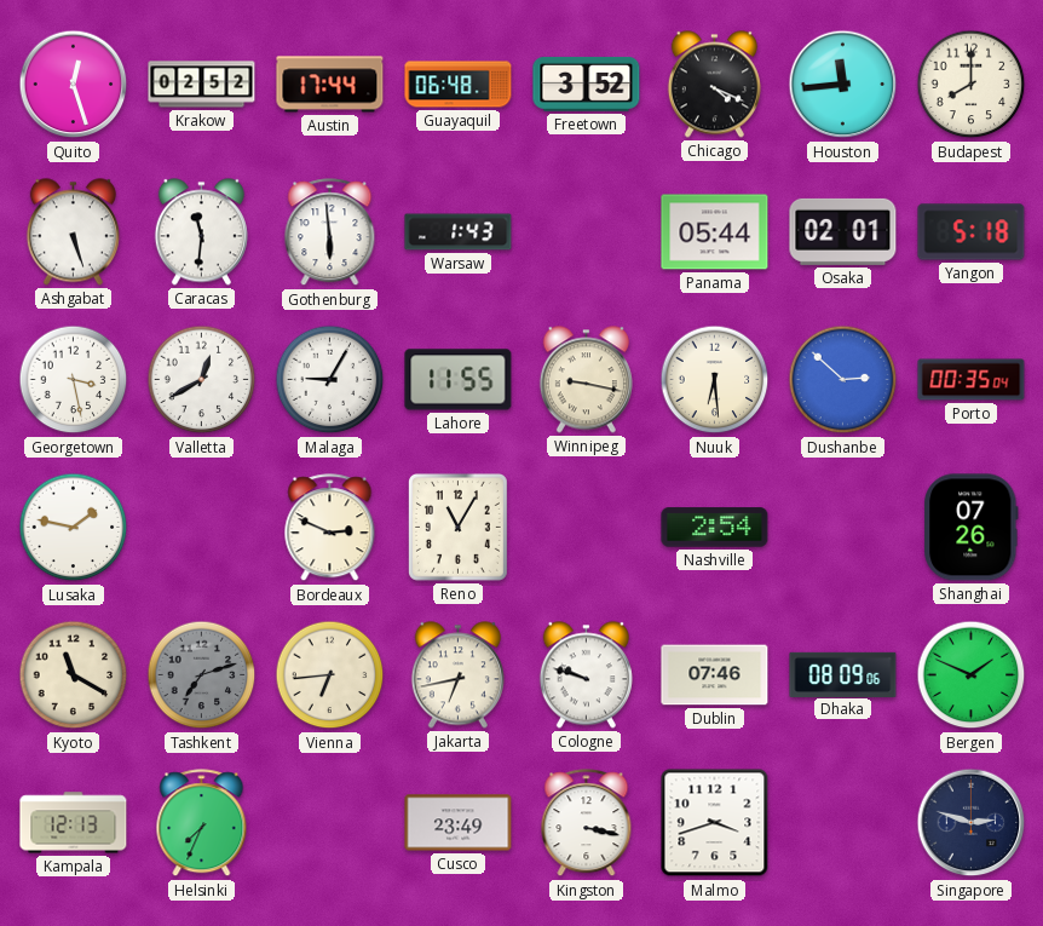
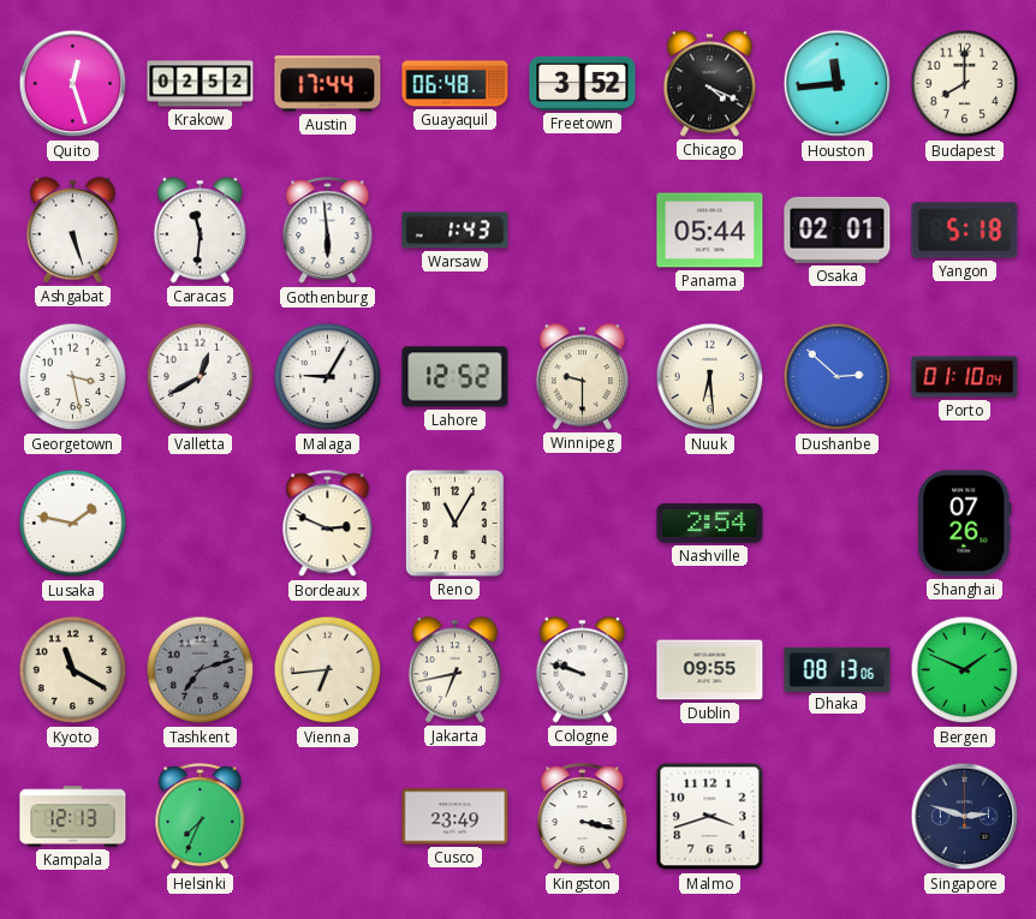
Lahore: 11:55 -> 12:52 (456, 377)
Winnipeg: 9:17 -> 9:30 (582, 377)
Porto: 00:35 -> 01:10 (965, 377)
Dublin: 07:46 -> 09:55 (710, 670)
Dhaka: 08:09 -> 08:13 (838, 669)
